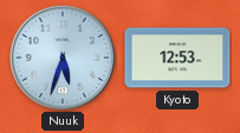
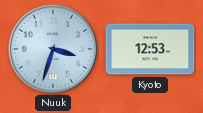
Nuuk: 5:33 -> 3:33 (53, 49)
